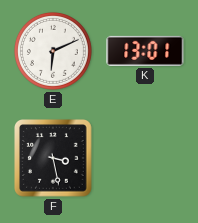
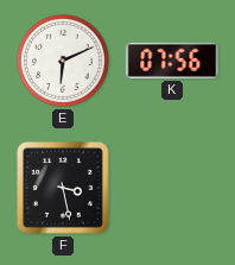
K: 13:01 -> 07:56 (172, 61)
